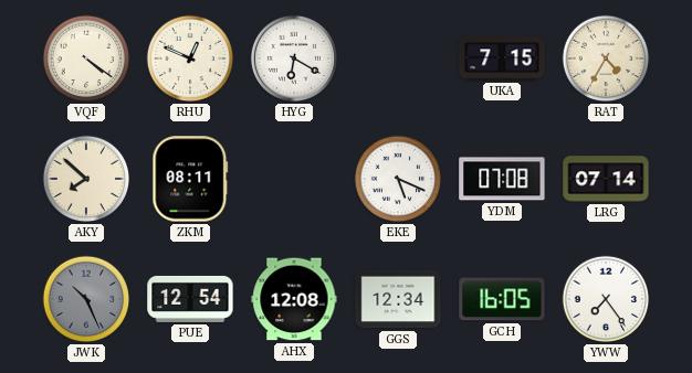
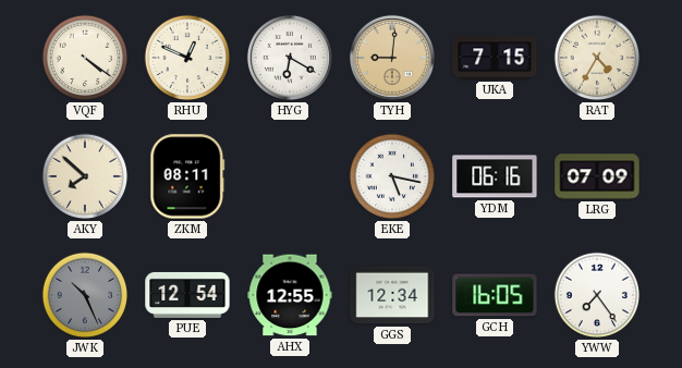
TYH: none -> 9:01 (392, 58)
EKE: 5:19 -> 5:17 (392, 176)
YDM: 07:08 -> 06:16 (495, 176)
LRG: 07:14 -> 07:09 (597, 176)
AHX: 12:08 -> 12:55 (290, 295)
